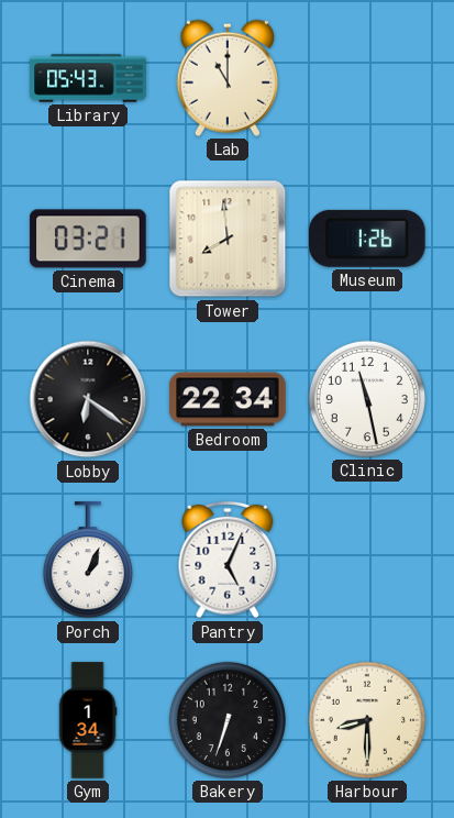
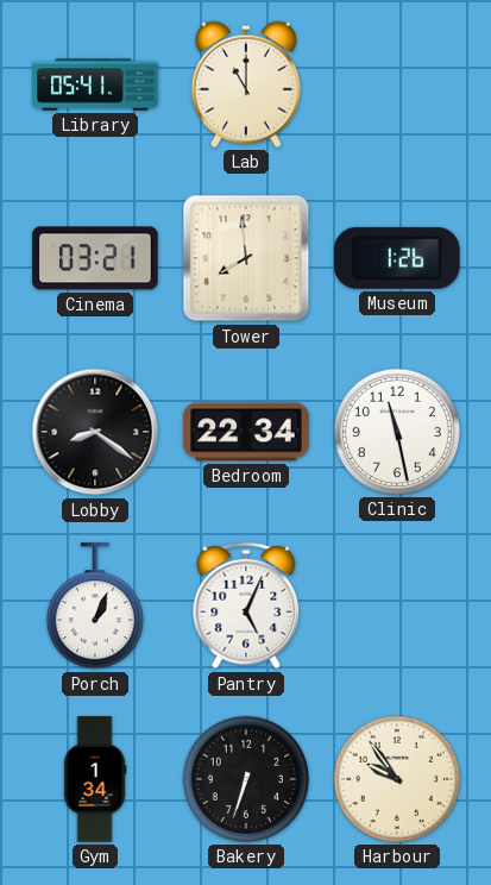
Library: 05:43 -> 05:41 (95, 84)
Lobby: 6:21 -> 8:21 (95, 432)
Harbour: 8:30 -> 9:54 (397, 779)
